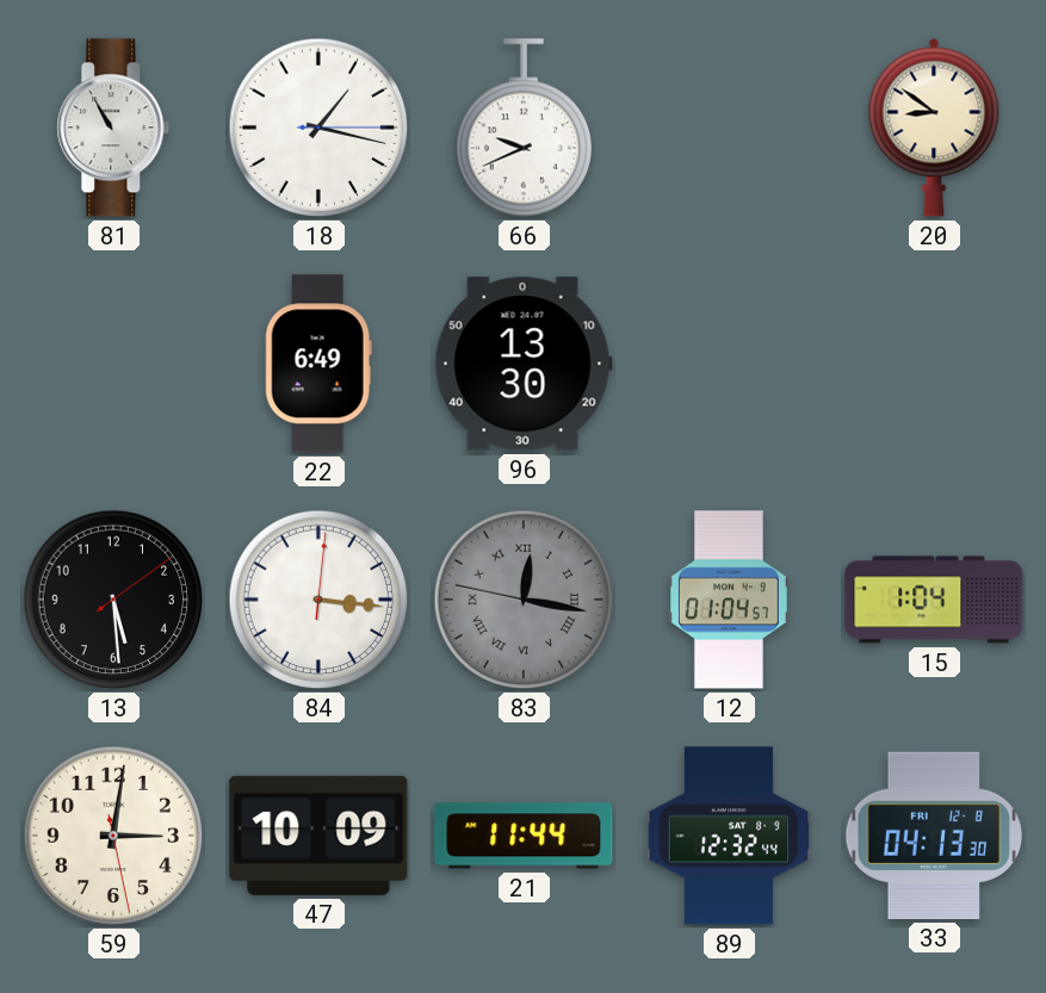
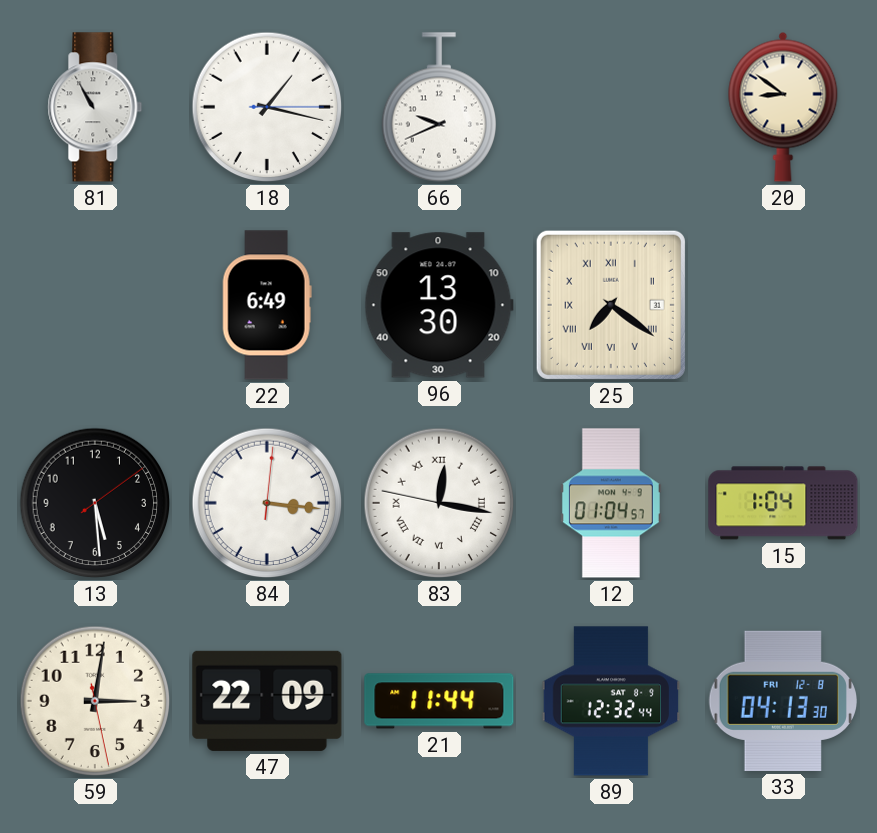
25: none -> 7:21 (611, 305)
83 dial: grey -> white (439, 503)
47: 10:09 -> 22:09 (267, 701)
